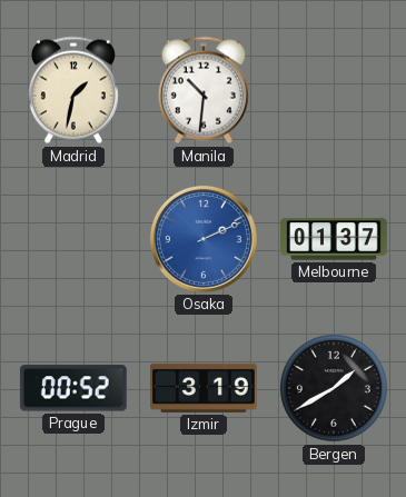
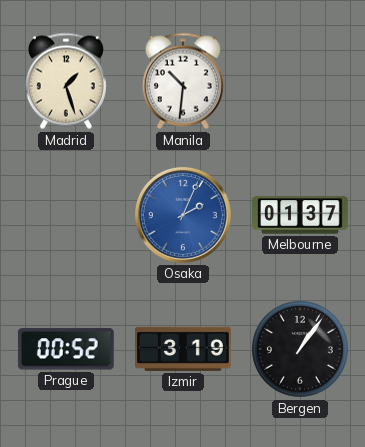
Madrid: 1:32 -> 1:27 (66, 81)
Osaka: 2:11 -> 2:04 (183, 215)
Bergen: 1:40 -> 1:06 (300, 349)
